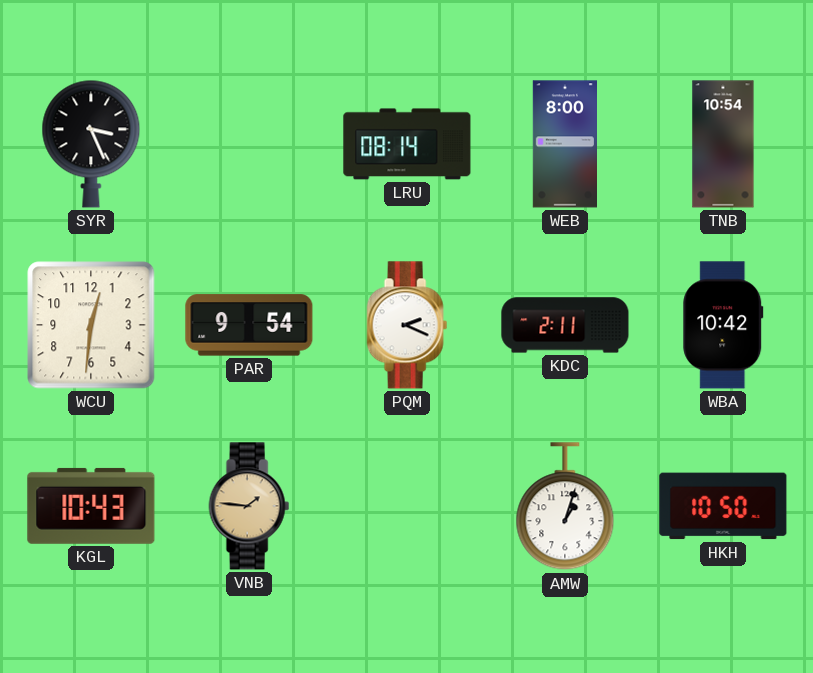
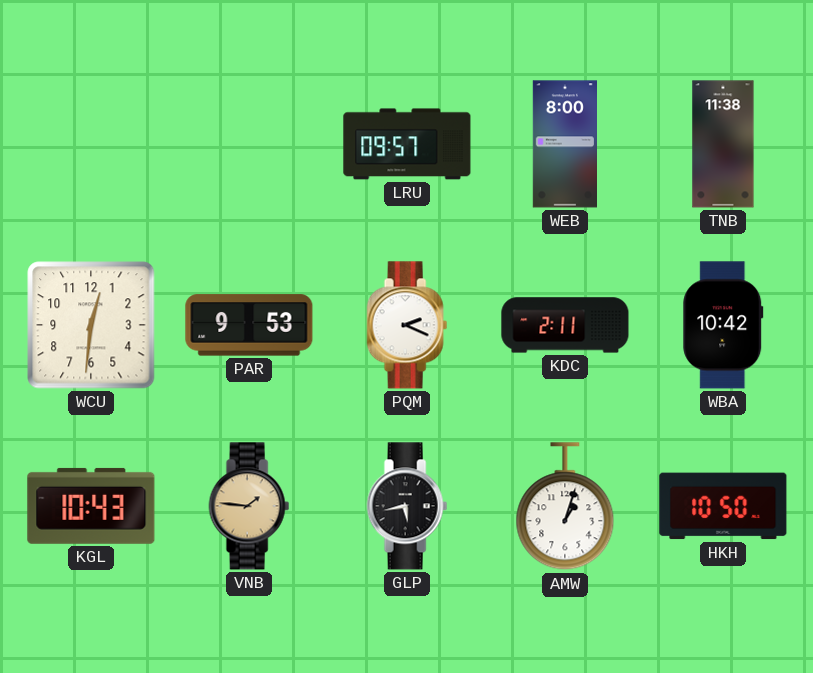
SYR: 3:26 -> none (91, 144)
LRU: 08:14 -> 09:57 (407, 144)
TNB: 10:54 -> 11:38 (723, 144)
PAR: 9:54 -> 9:53 (249, 325)
GLP: none -> 5:43 (407, 506)
